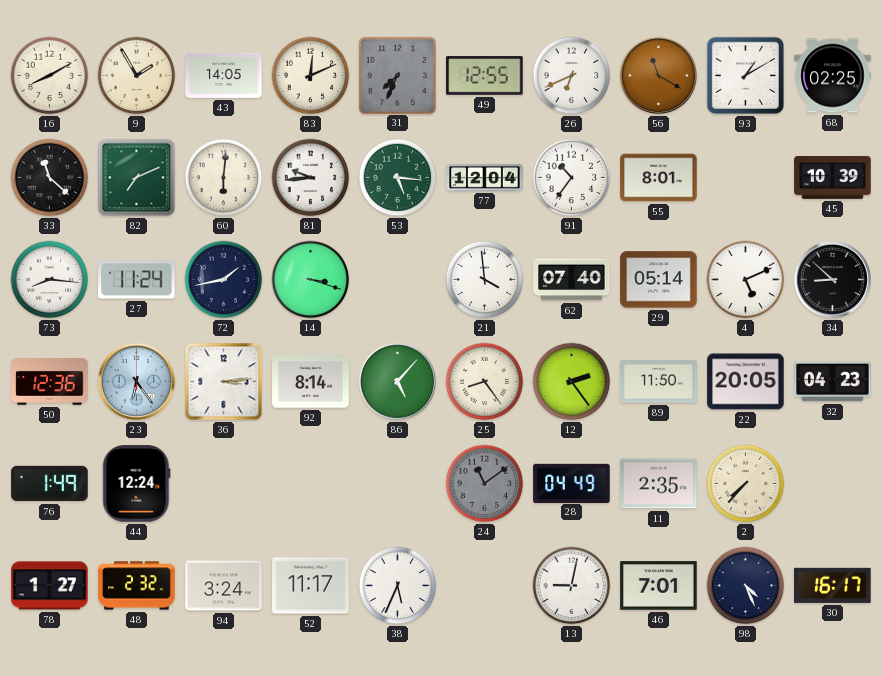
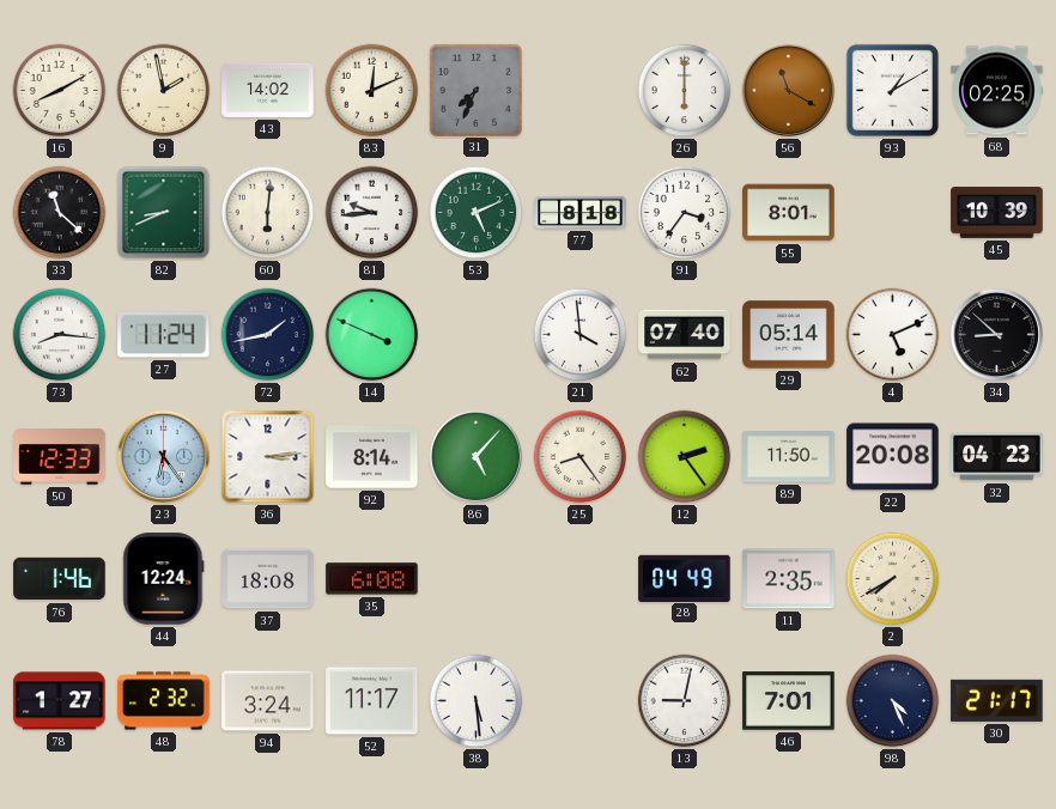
9: 1:55 -> 1:58 (164, 91)
43: 14:05 -> 14:02 (268, 90)
49: 12:55 -> none (485, 76)
26: 6:41 -> 6:00 (685, 91)
82: 7:11 -> 8:41 (164, 213)
53: 5:16 -> 5:11 (477, 213)
77: 12:04 -> 8:18 (581, 212)
91: 10:36 -> 3:36 (685, 213)
14: 3:18 -> 3:49 (372, 335)
50: 12:36 -> 12:33 (60, 457)
22: 20:05 -> 20:08 (893, 457)
76: 1:49 -> 1:46 (60, 579)
37: none -> 18:08 (268, 579)
35: none -> 6:08 (372, 579)
24: 11:09 -> none (485, 484)
2: 7:37 -> 7:40 (893, 579)
38: 5:34 -> 5:29 (477, 701)
30: 16:17 -> 21:17 (997, 700)
